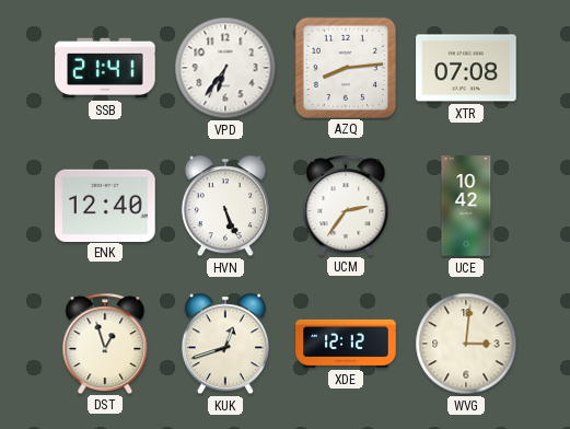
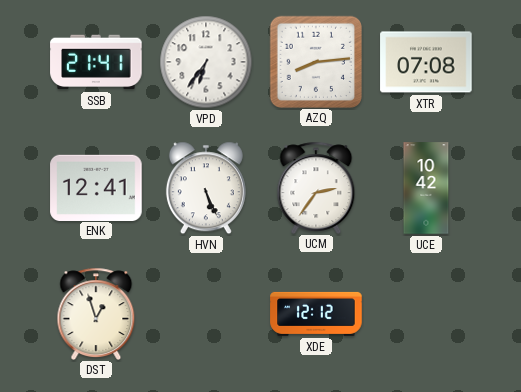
ENK: 12:40 -> 12:41 (96, 187)
KUK: 12:42 -> none (225, 344)
WVG: 3:01 -> none (466, 344)
